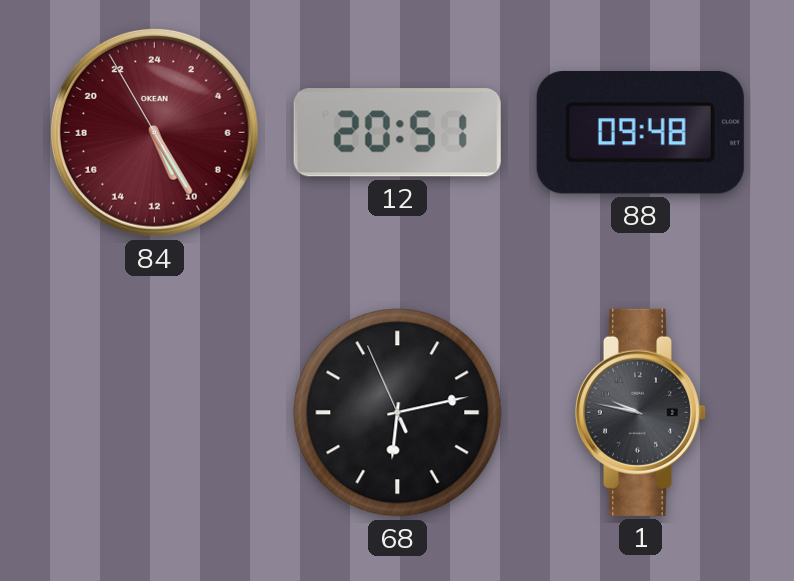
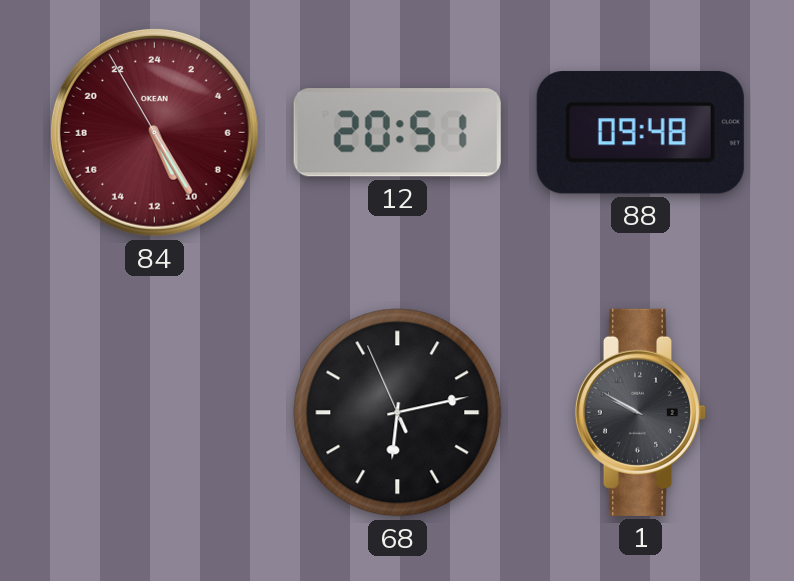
1: 9:47 -> 9:50 (640, 412)
